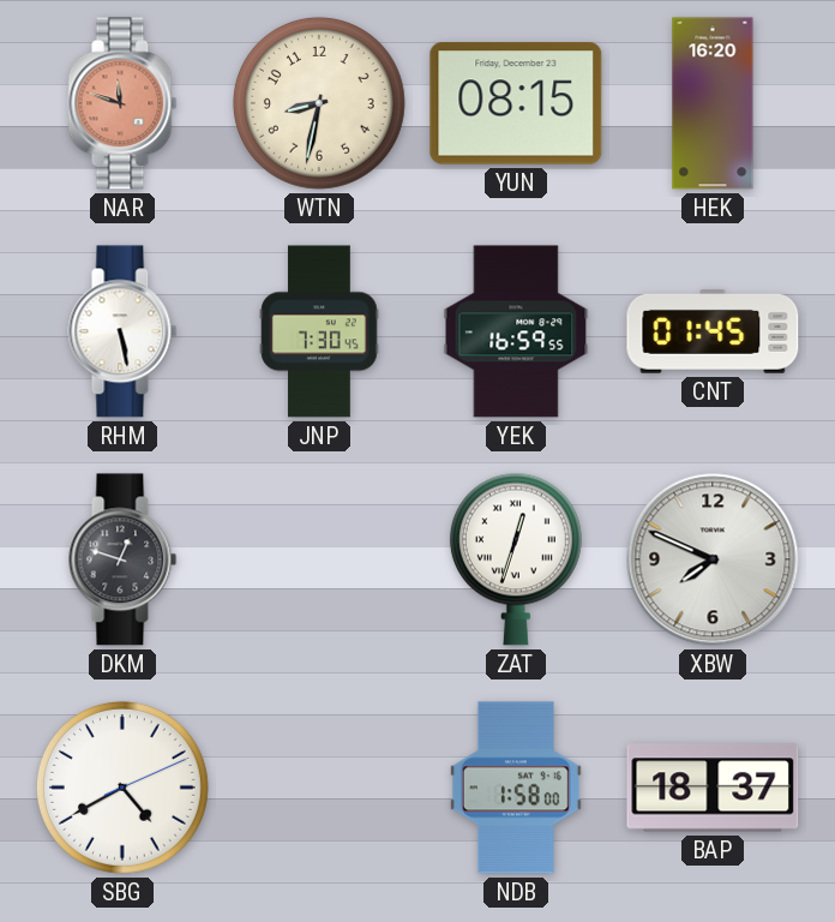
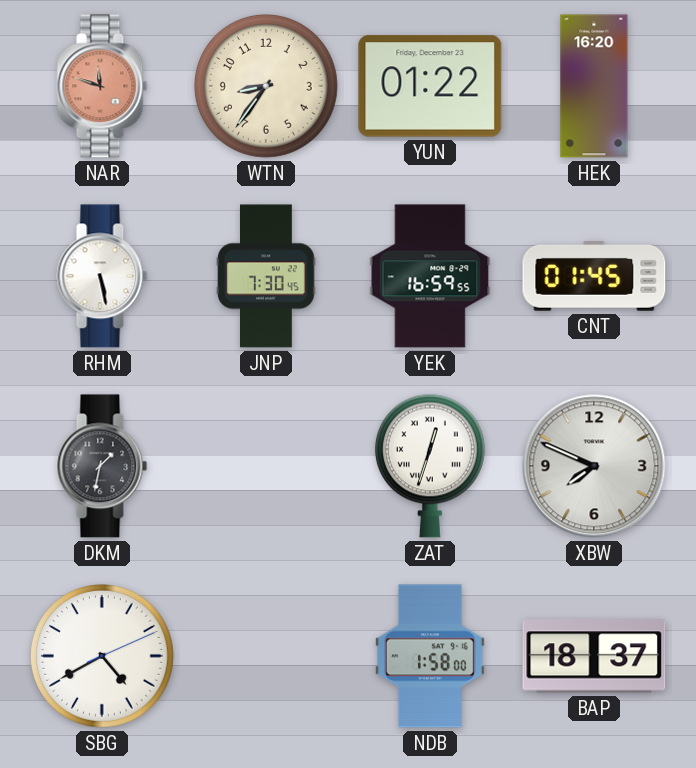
WTN: 8:32 -> 8:36 (266, 86)
YUN: 08:15 -> 01:22 (430, 86)
DKM: 12:48 -> 1:32 (102, 466)
